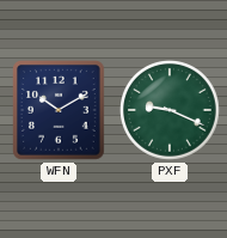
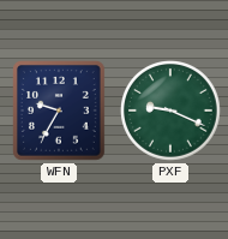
WFN: 10:10 -> 9:35 (60, 112)
